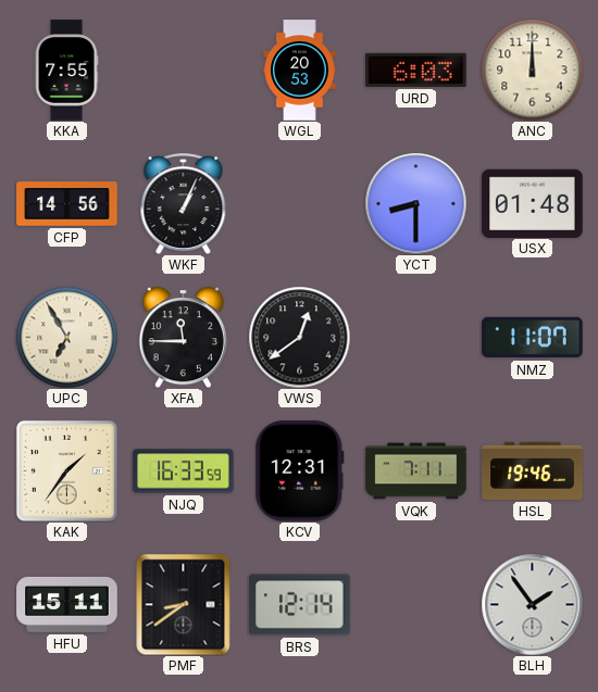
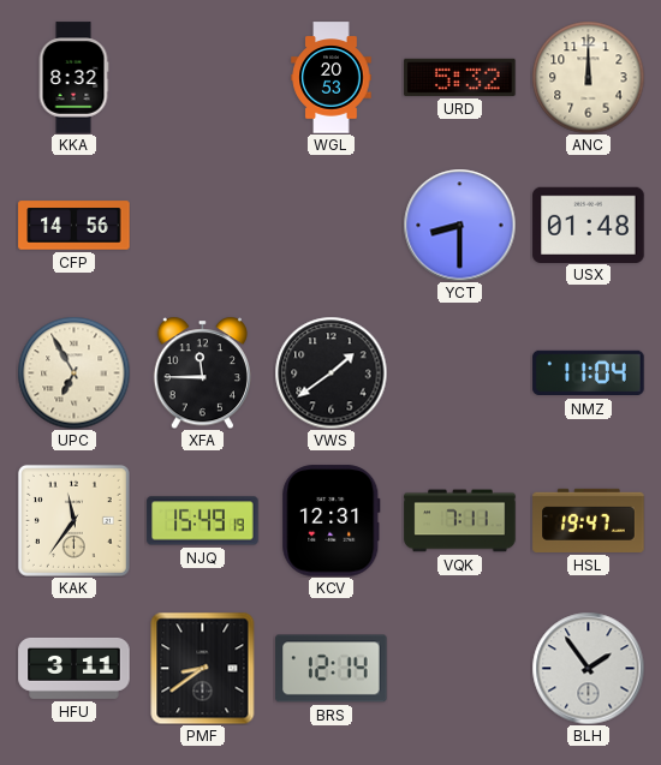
KKA: 7:55 -> 8:32 (73, 78)
URD: 6:03 -> 5:32 (460, 77)
WKF: 1:04 -> none (184, 203)
VWS: 12:39 -> 1:39 (330, 372)
NMZ: 11:07 -> 11:04 (589, 373)
KAK: 1:36 -> 11:36 (73, 520)
NJQ: 16:33 -> 15:49 (203, 521)
HSL: 19:46 -> 19:47 (589, 520)
HFU: 15:11 -> 3:11 (75, 668)
